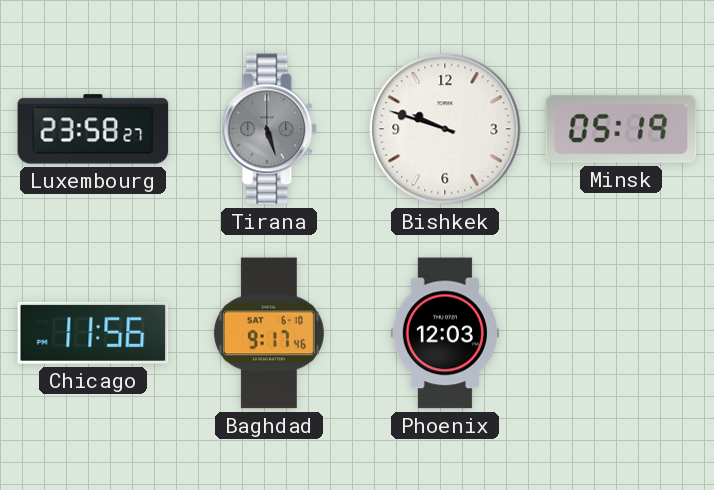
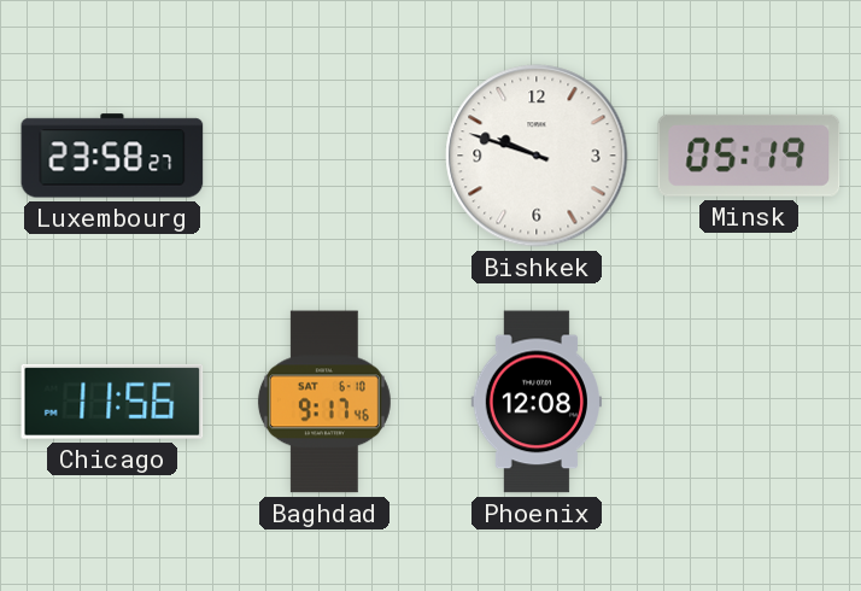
Tirana: 5:27 -> none (270, 129)
Phoenix: 12:03 -> 12:08 (535, 402)
